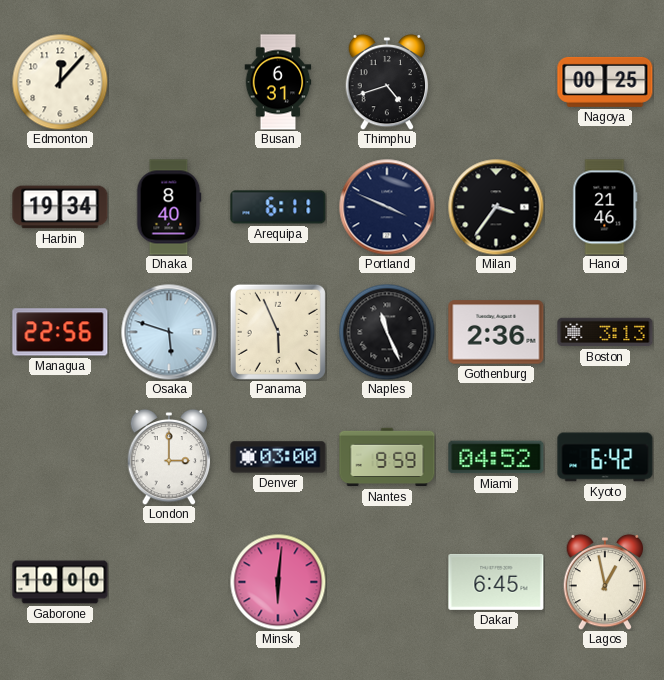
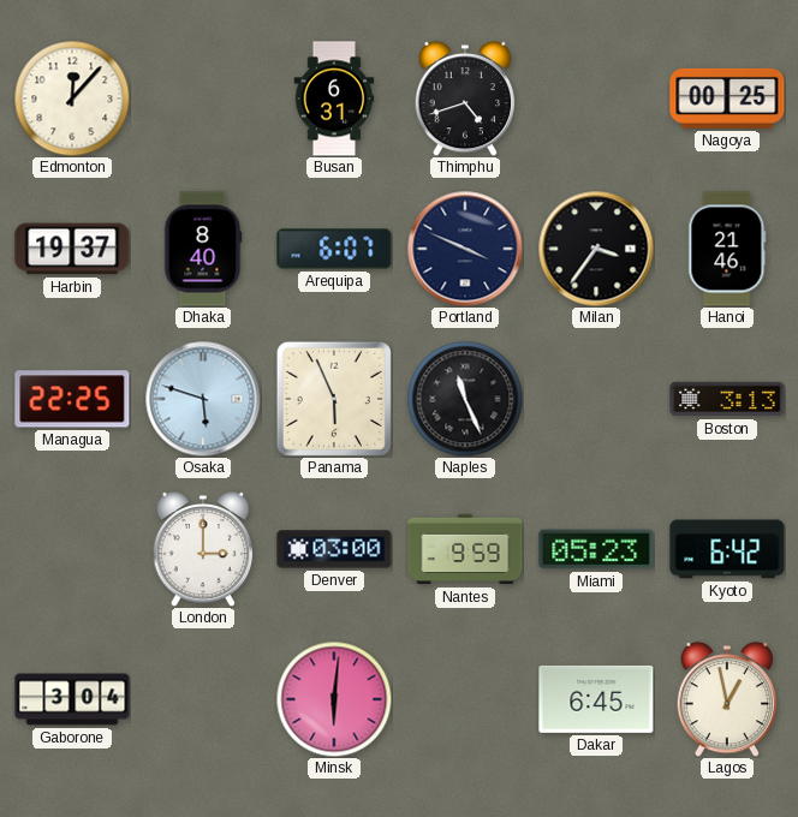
Harbin: 19:34 -> 19:37 (72, 249)
Arequipa: 6:11 -> 6:07 (334, 249)
Managua: 22:56 -> 22:25 (72, 399)
Gothenburg: 2:36 -> none (496, 332)
Miami: 04:52 -> 05:23 (596, 549)
Gaborone: 10:00 -> 3:04 (72, 699)
